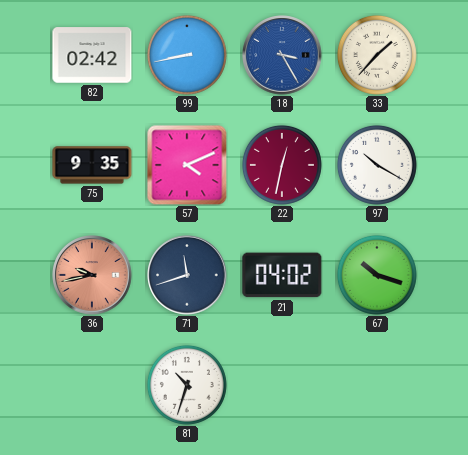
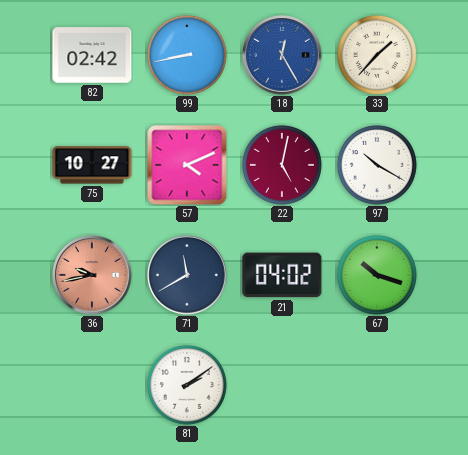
18: 3:25 -> 12:25 (282, 55)
75: 9:35 -> 10:27 (92, 165)
22: 12:32 -> 5:02 (282, 165)
71: 11:42 -> 11:40 (187, 275)
81: 10:33 -> 2:09 (187, 385)
